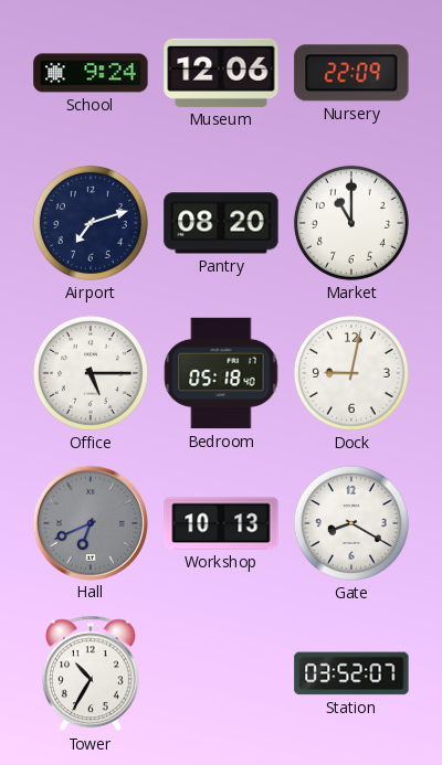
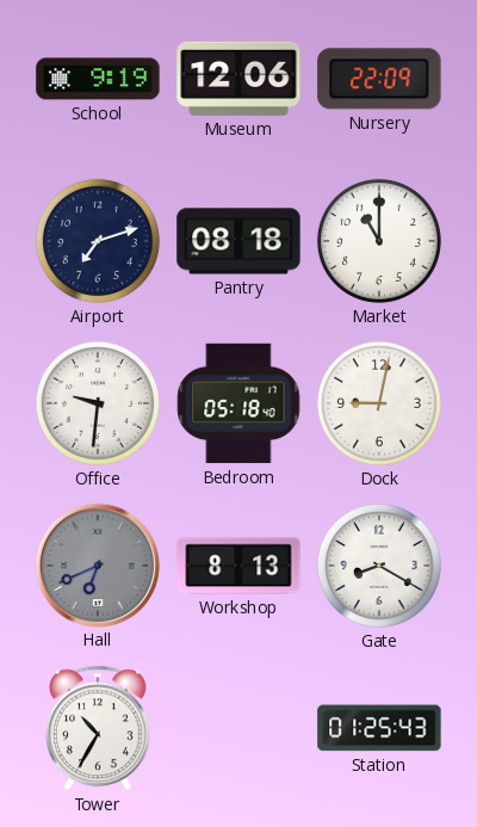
School: 9:24 -> 9:19 (98, 79)
Pantry: 08:20 -> 08:18 (238, 241)
Office: 5:15 -> 9:31 (98, 403)
Workshop: 10:13 -> 8:13 (238, 566)
Station: 03:52 -> 01:25 (379, 728)
